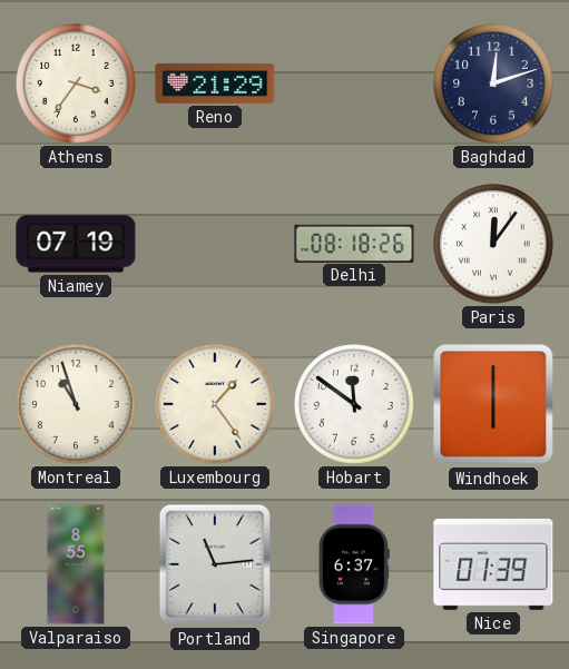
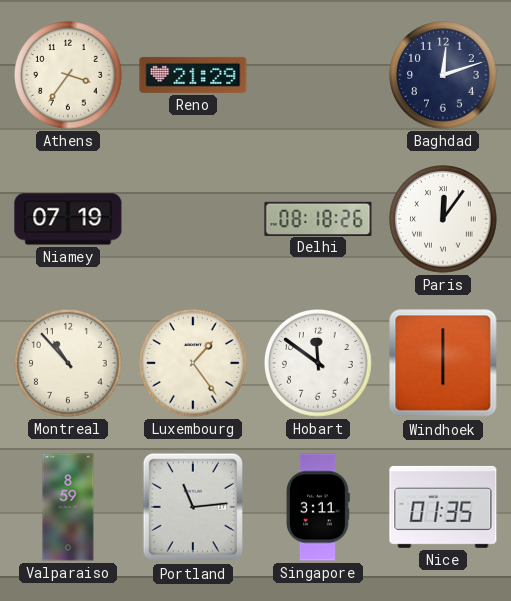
Montreal: 10:57 -> 10:53 (68, 363)
Valparaiso: 8:55 -> 8:59 (68, 507)
Singapore: 6:37 -> 3:11 (318, 507)
Nice: 01:39 -> 01:35 (443, 507)
